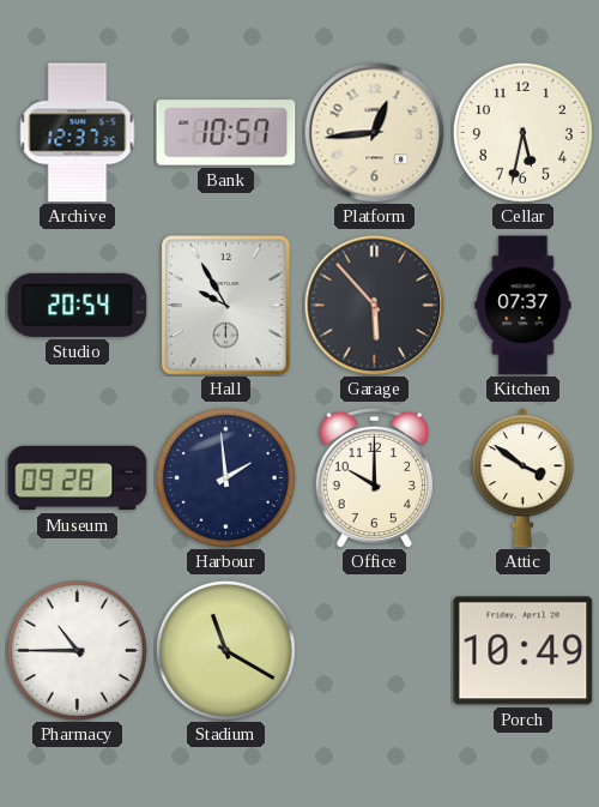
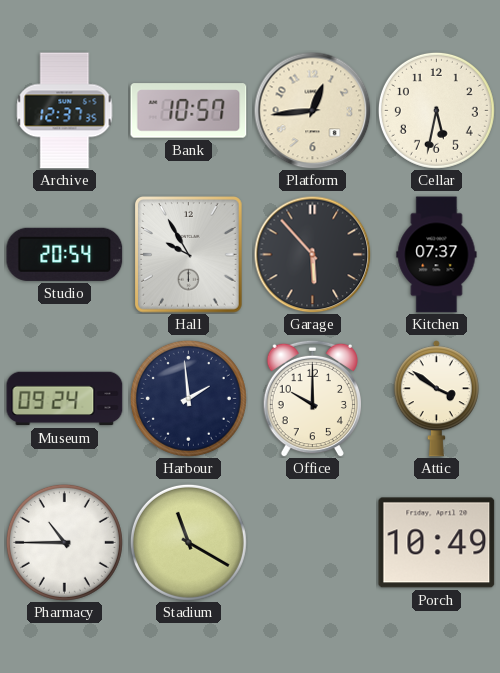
Museum: 09:28 -> 09:24 (65, 399)
